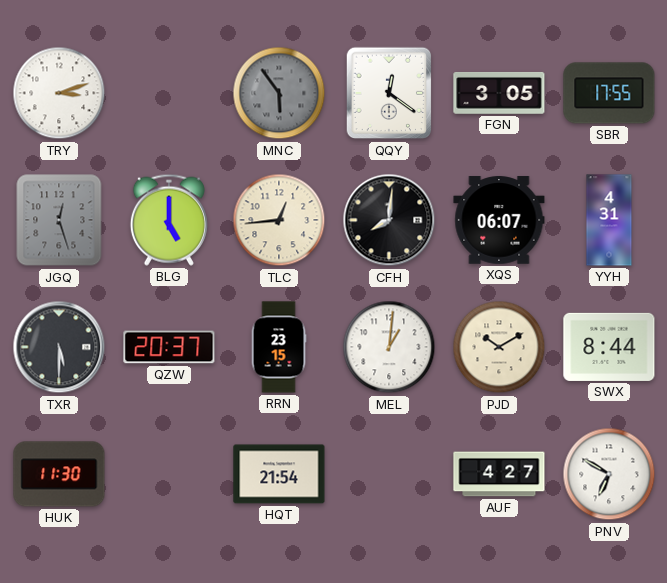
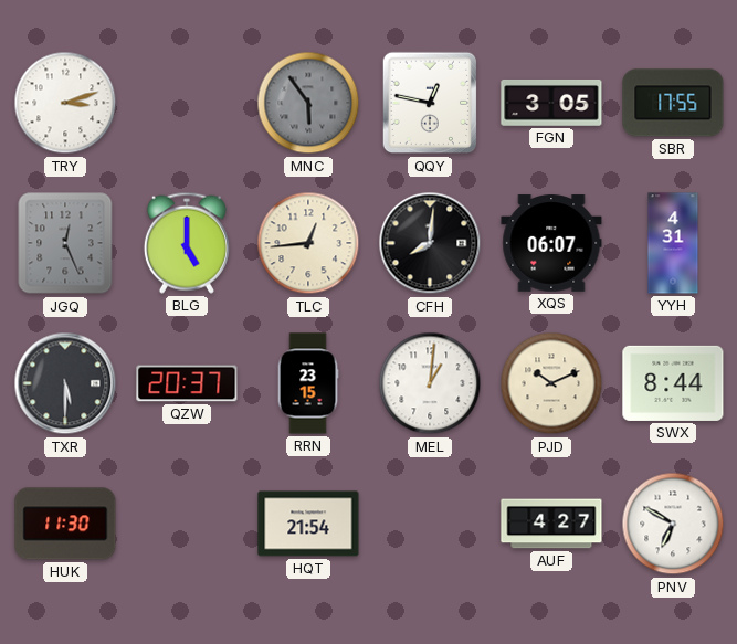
QQY: 12:21 -> 12:47 (430, 103)
JGQ: 12:27 -> 12:26 (65, 243)
PJD: 10:10 -> 10:11 (551, 383)
